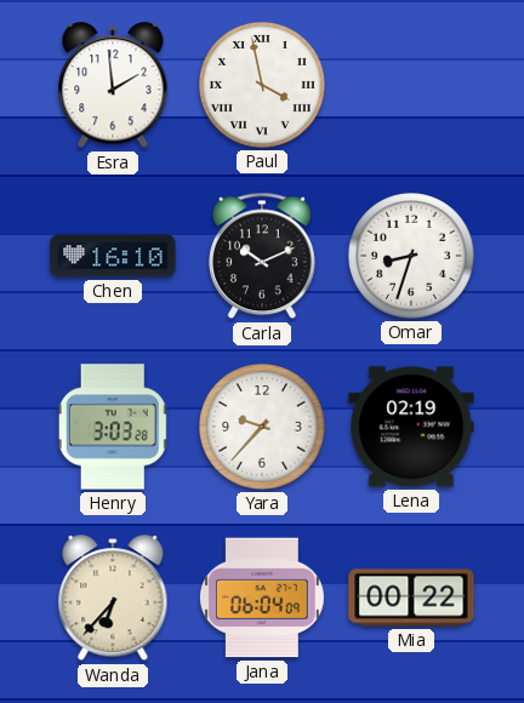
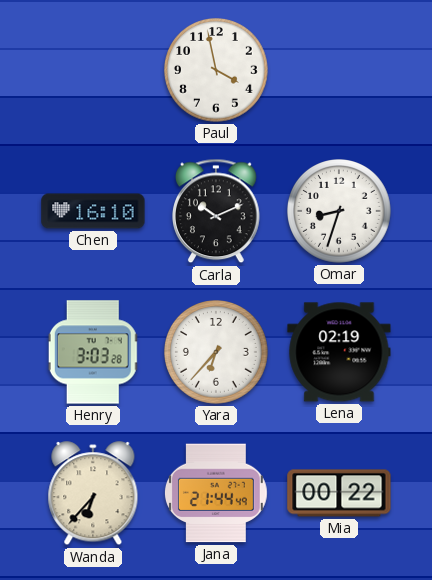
Esra: 1:59 -> none (113, 86)
Paul numerals: Roman -> Arabic (217, 71)
Yara: 9:37 -> 6:37 (217, 353)
Jana: 06:04 -> 21:44 (216, 493)
